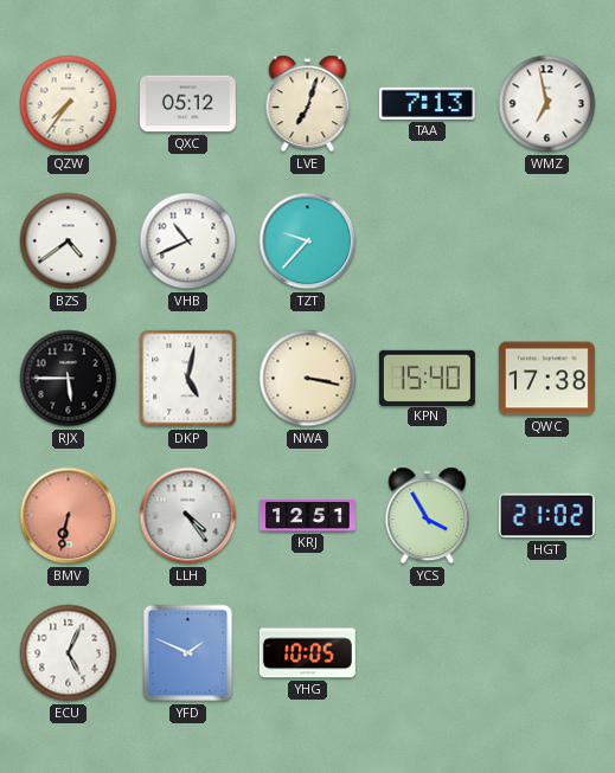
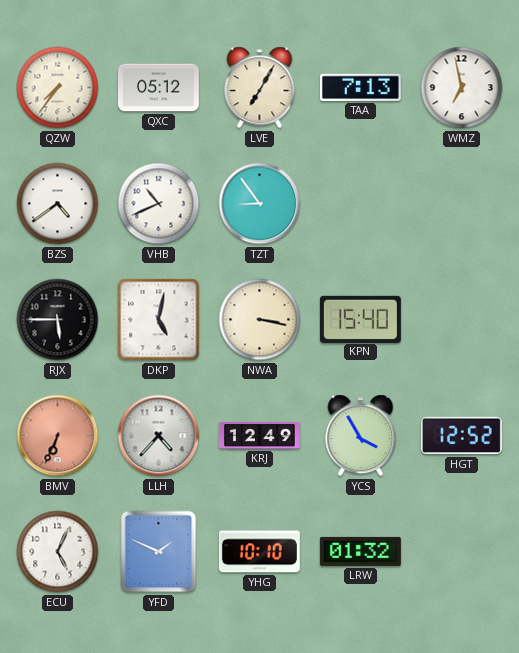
LVE: 7:03 -> 7:05 (260, 88)
TZT: 9:37 -> 8:54 (260, 204)
QWC: 17:38 -> none (546, 379)
BMV: 6:32 -> 6:34 (58, 436)
LLH: 4:24 -> 4:37 (159, 436)
KRJ: 12:51 -> 12:49 (259, 436)
HGT: 21:02 -> 12:52 (461, 436)
YHG: 10:05 -> 10:10 (259, 552)
LRW: none -> 01:32 (360, 551)
